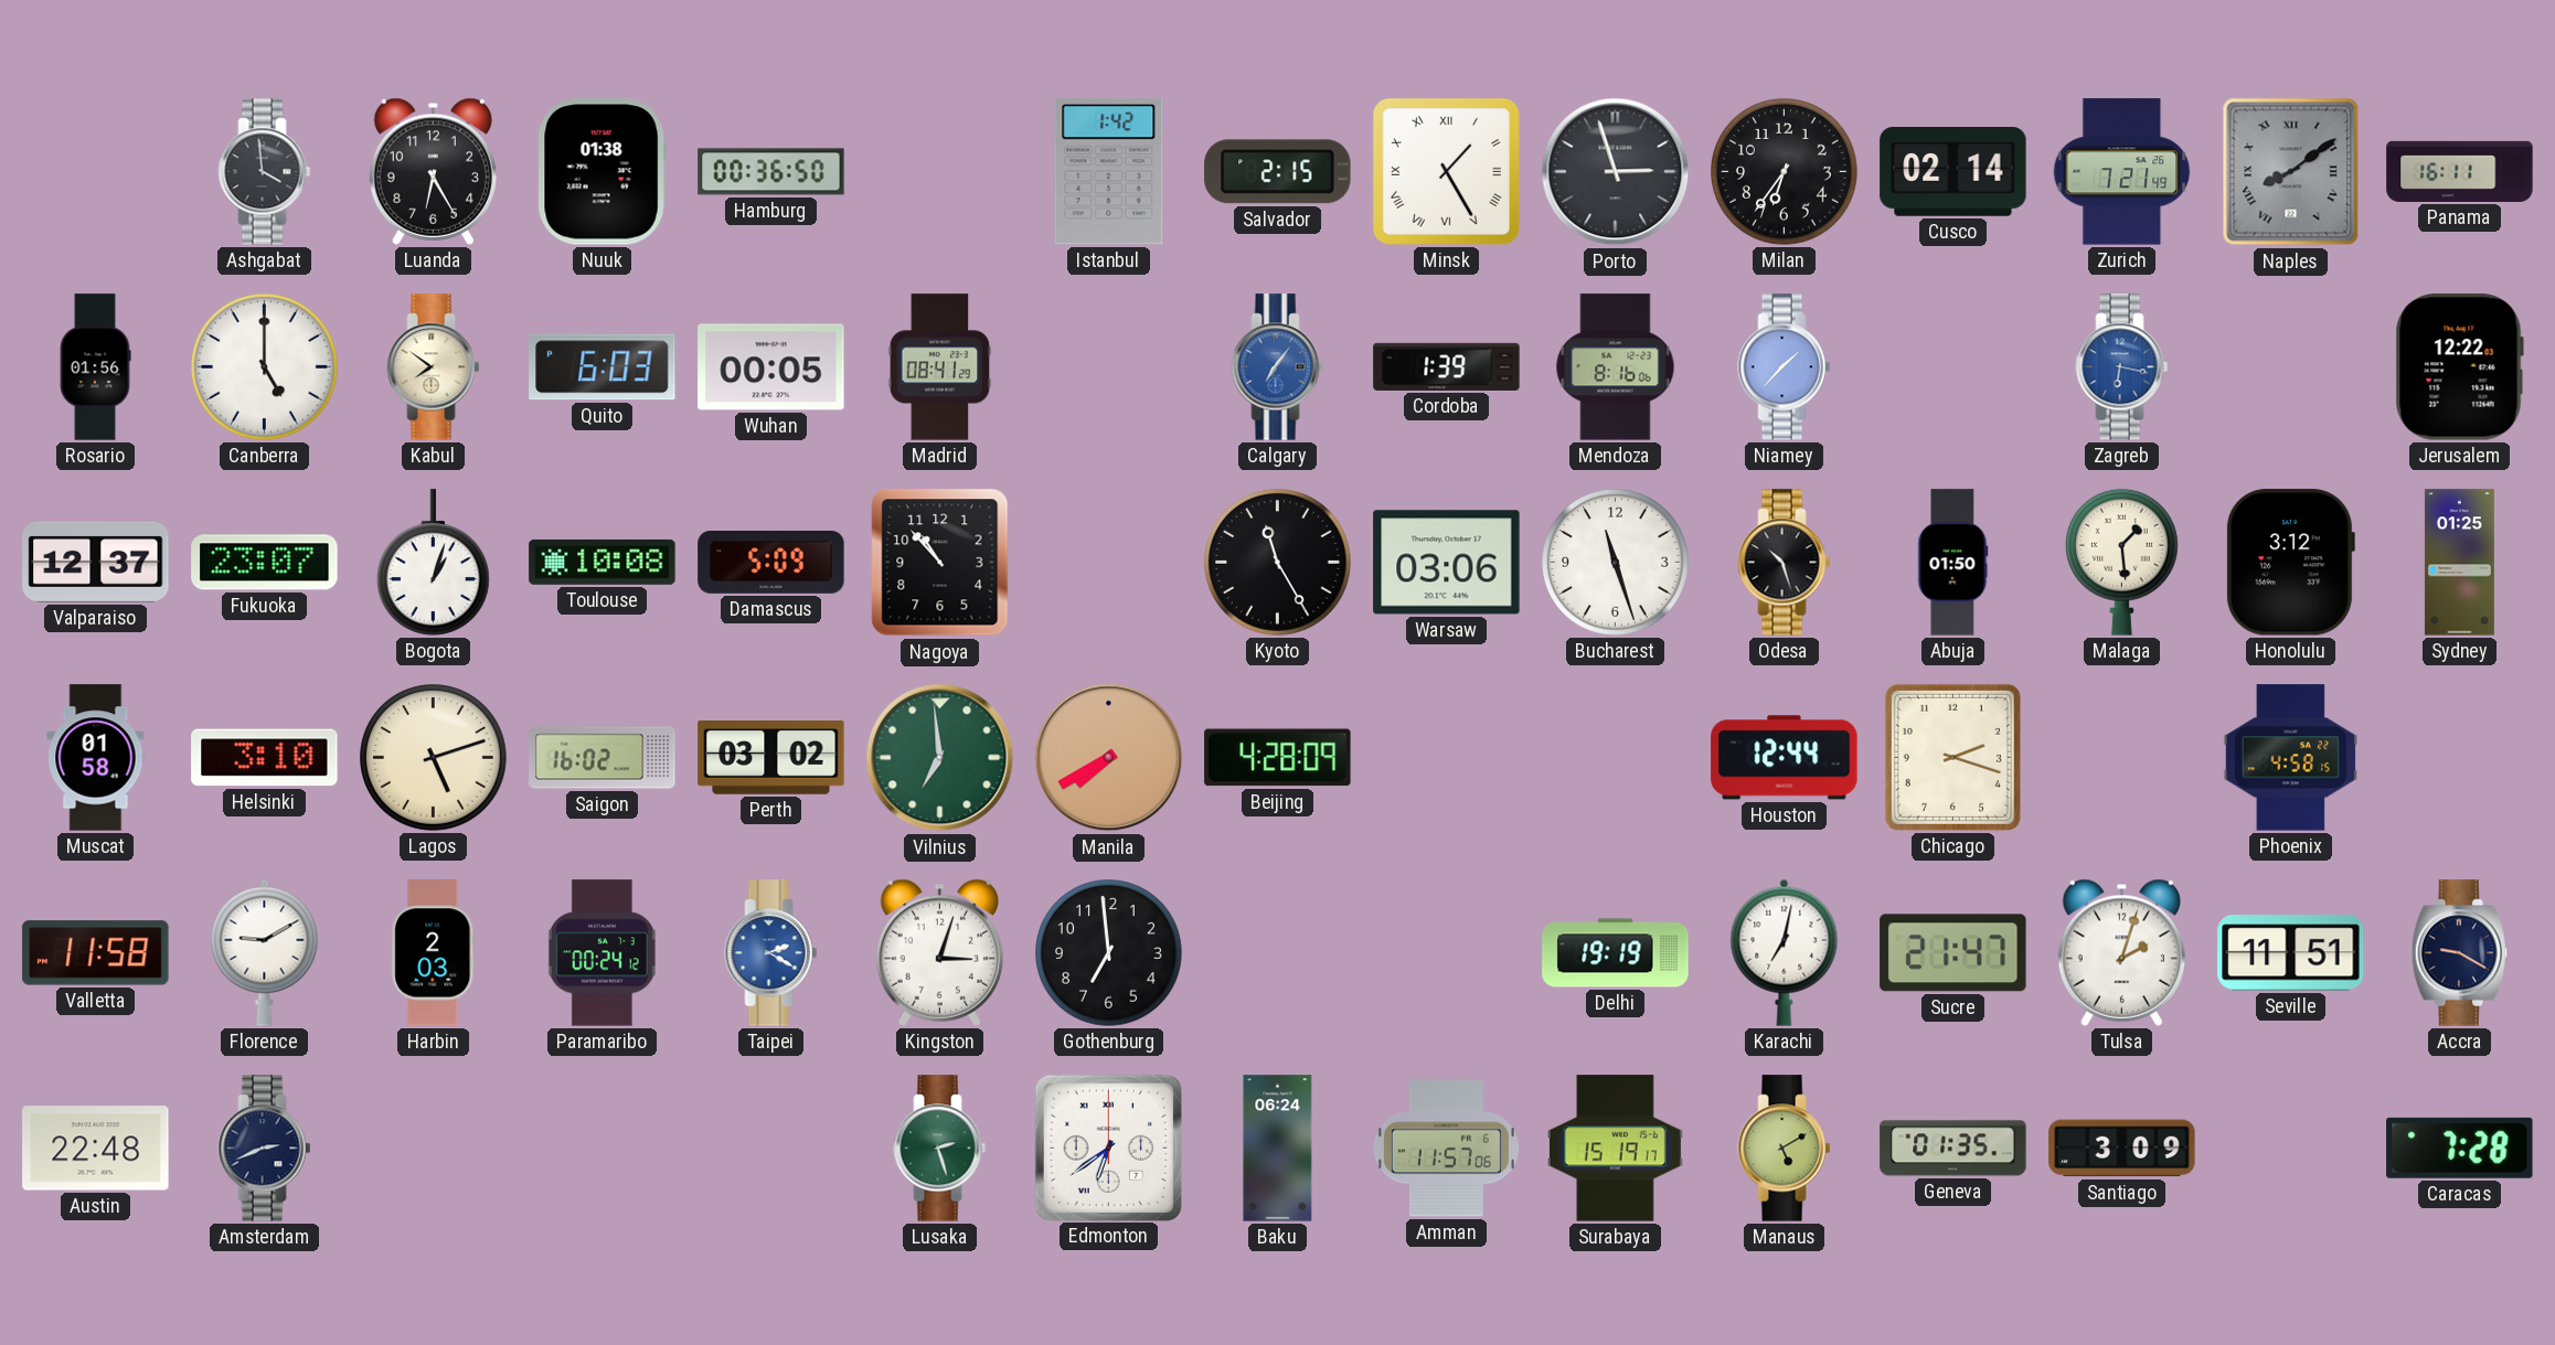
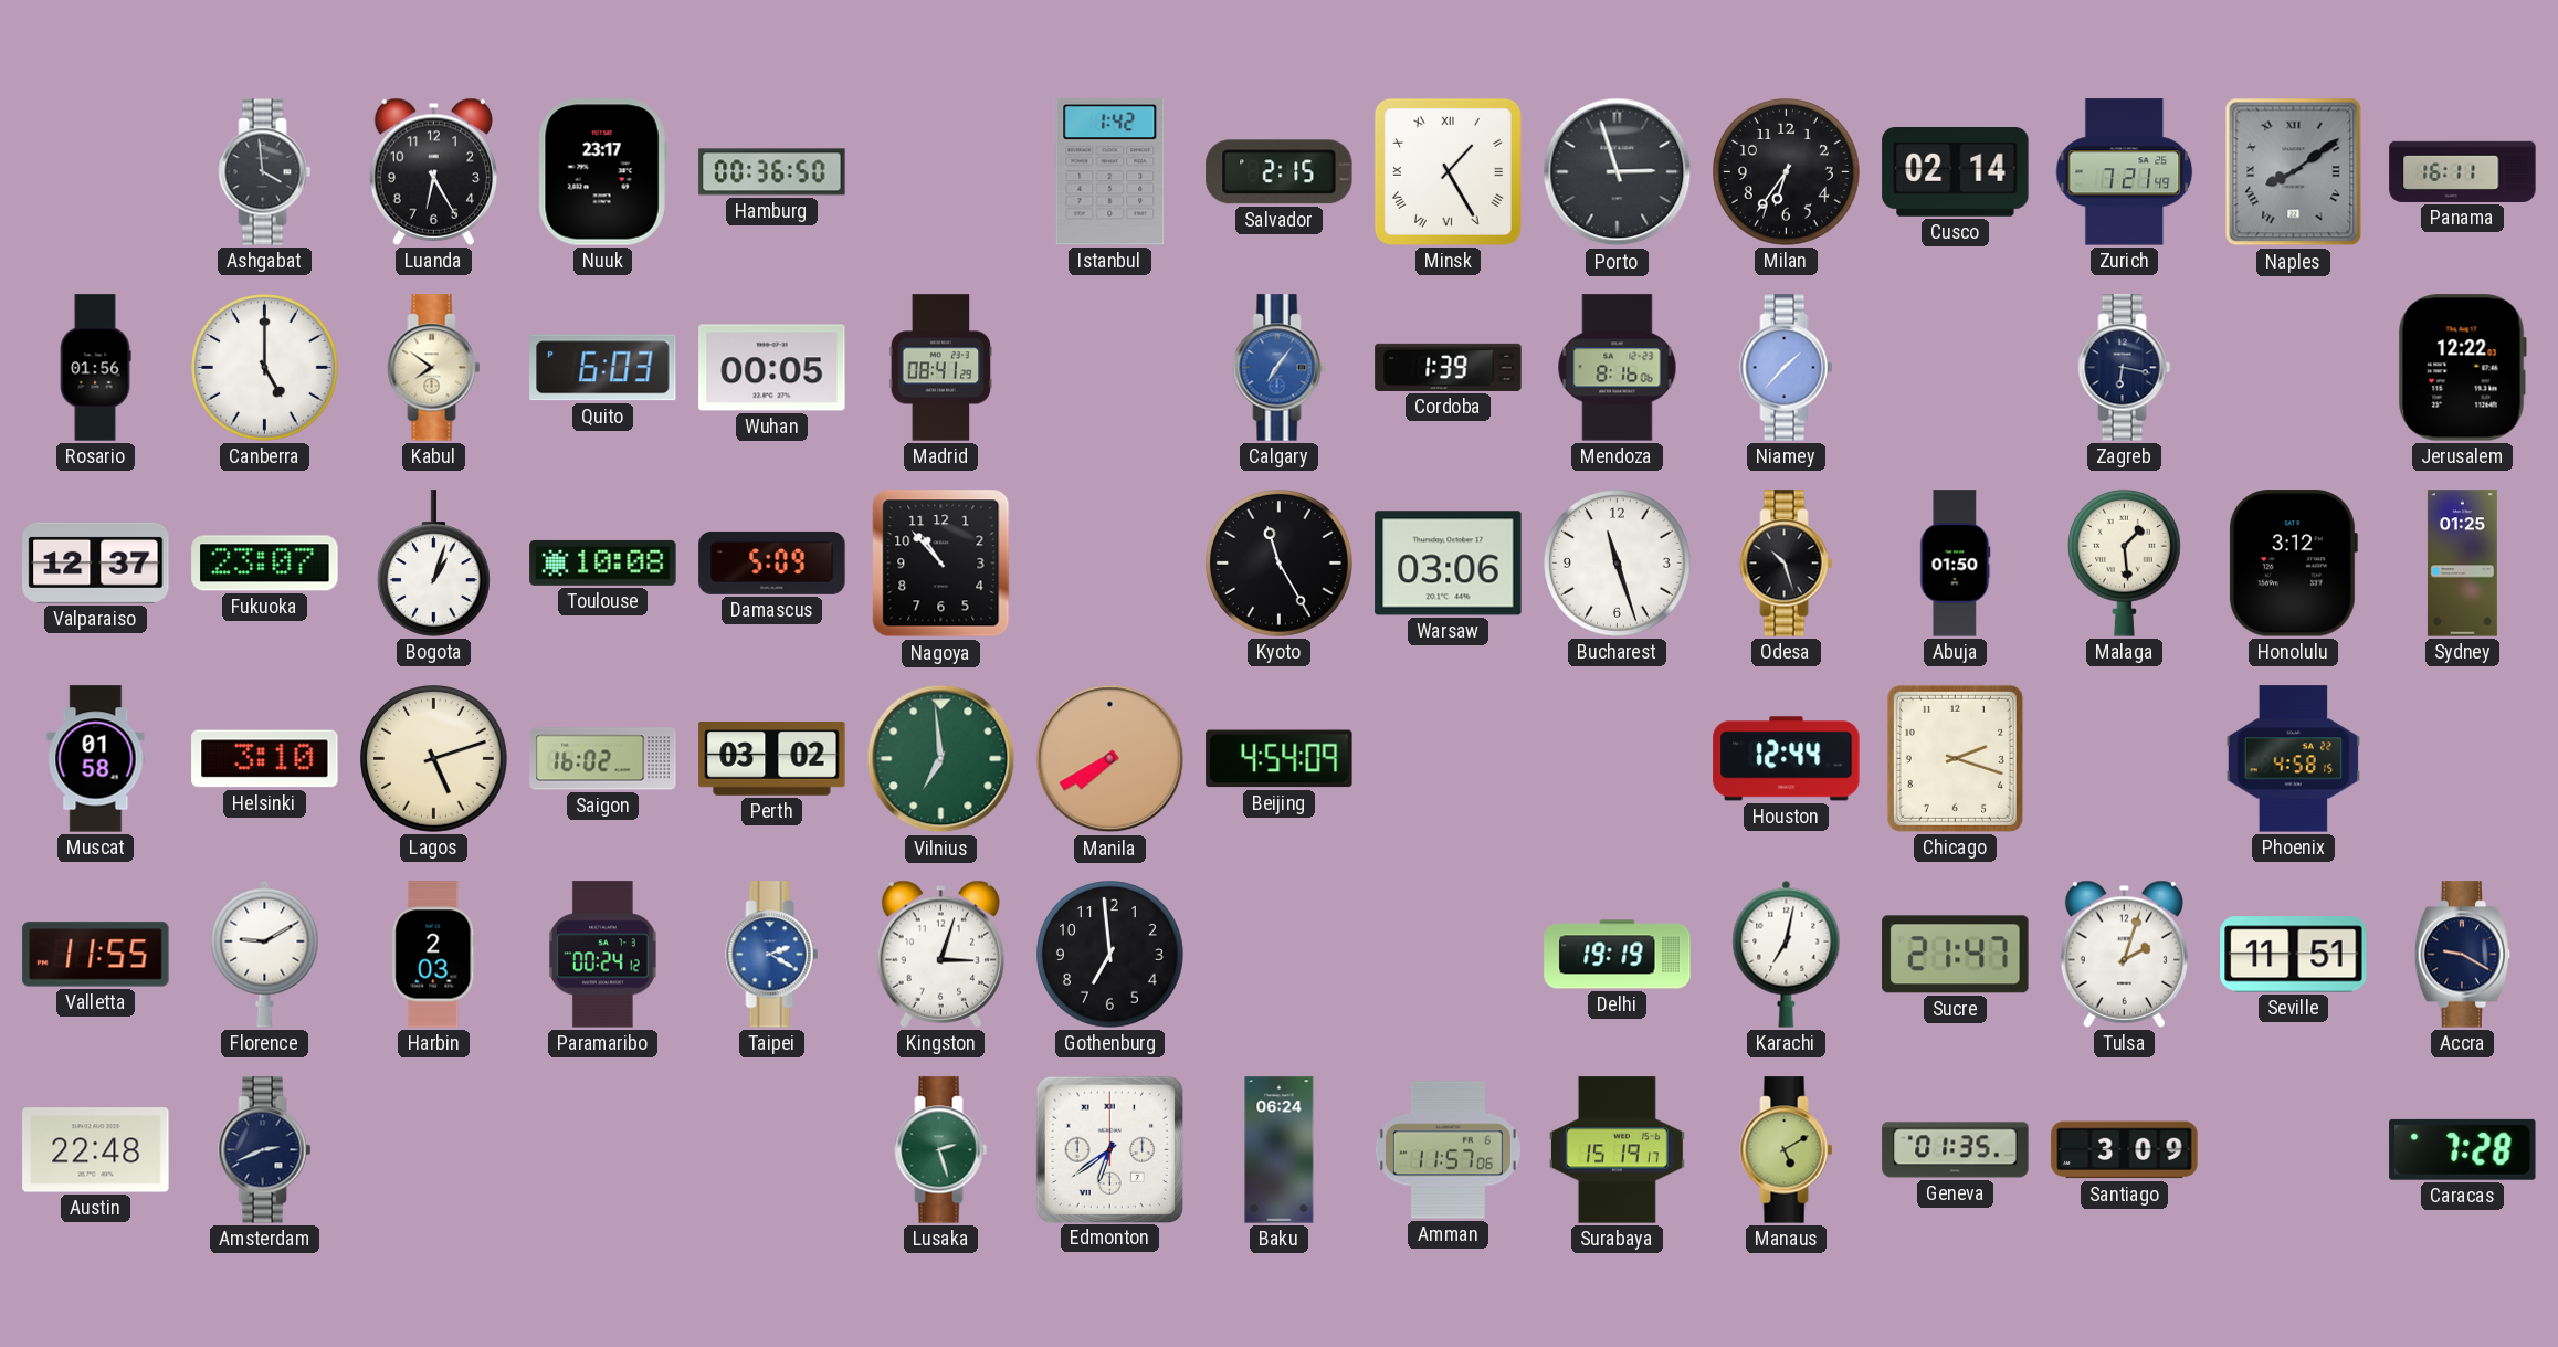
Nuuk: 01:38 -> 23:17 (602, 172)
Zagreb dial: blue -> navy (2125, 368)
Beijing: 4:28 -> 4:54 (1280, 759)
Valletta: 11:58 -> 11:55 (96, 955)
